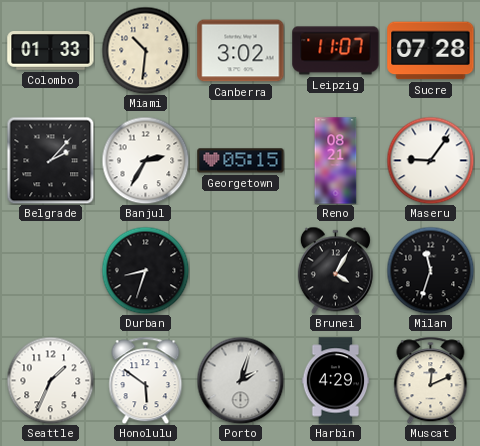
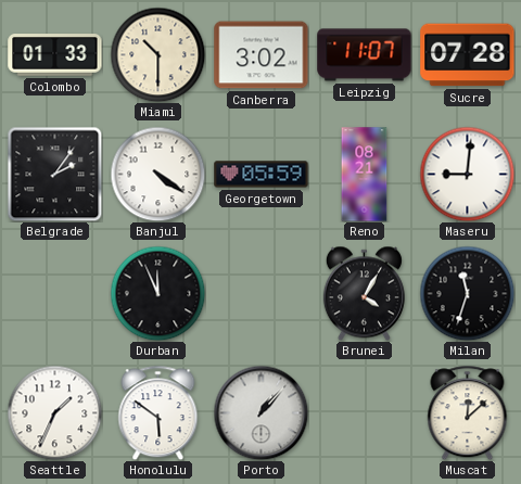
Miami: 10:31 -> 10:30 (157, 54)
Belgrade: 2:07 -> 2:06 (54, 174)
Banjul: 2:35 -> 4:21 (157, 174)
Georgetown: 05:15 -> 05:59 (262, 175)
Maseru: 9:06 -> 9:01 (467, 174)
Durban: 8:33 -> 11:56 (157, 293)
Porto: 2:03 -> 1:07 (260, 412)
Harbin: 4:29 -> none (336, 381)
Muscat: 12:11 -> 12:08 (468, 412)
